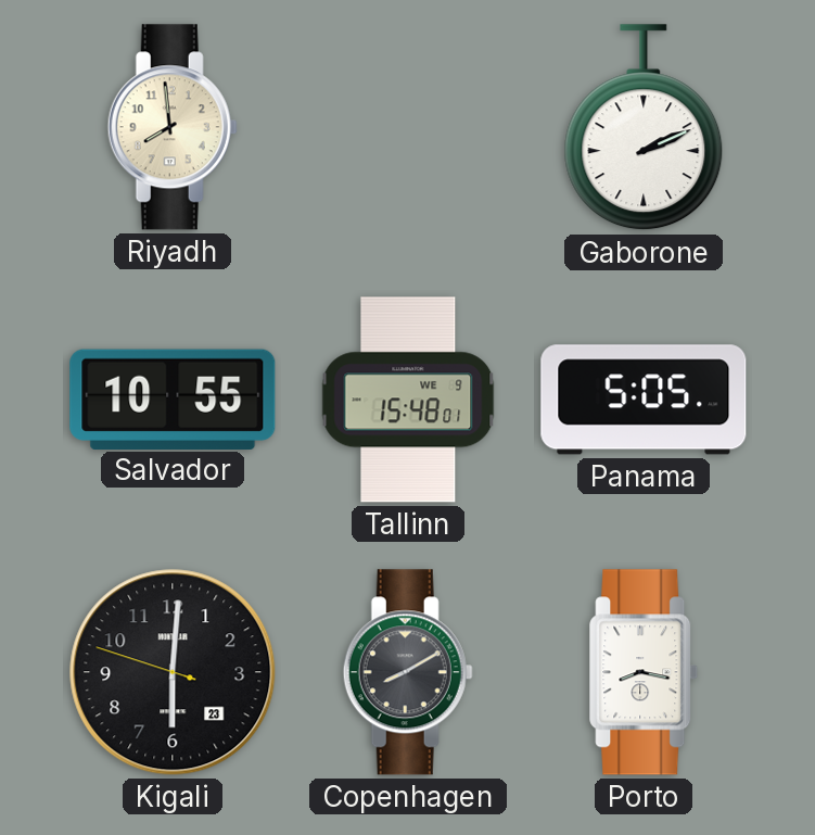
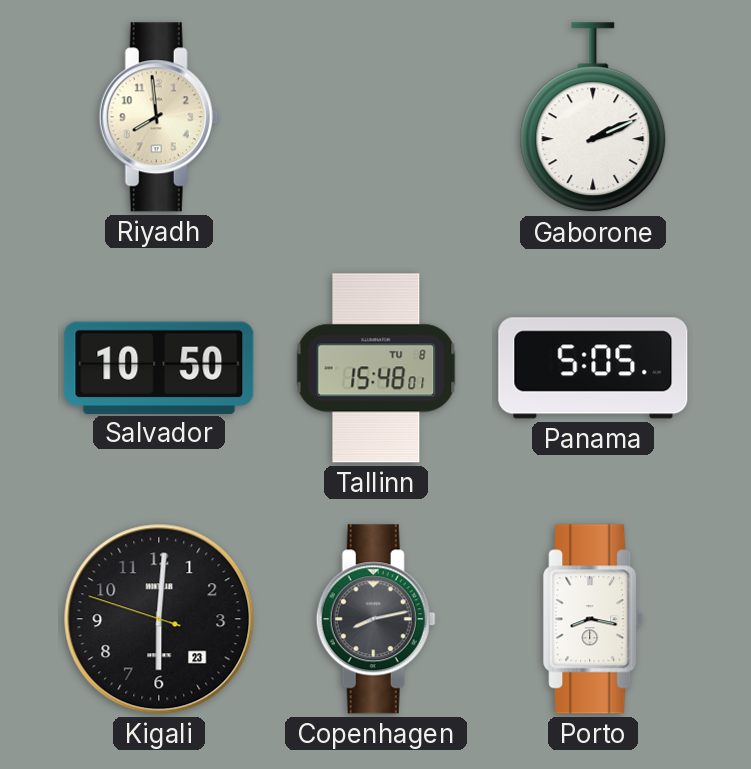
Salvador: 10:55 -> 10:50 (159, 367)
Tallinn date: WE 9 -> TU 8 (376, 368)
Copenhagen: 8:10 -> 8:13 (376, 619)
